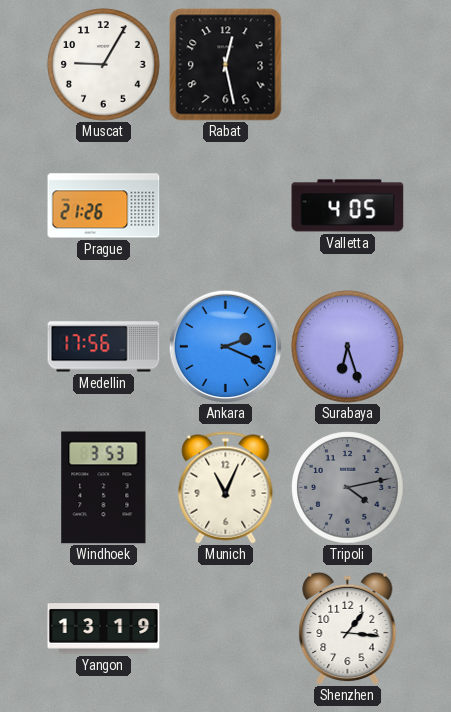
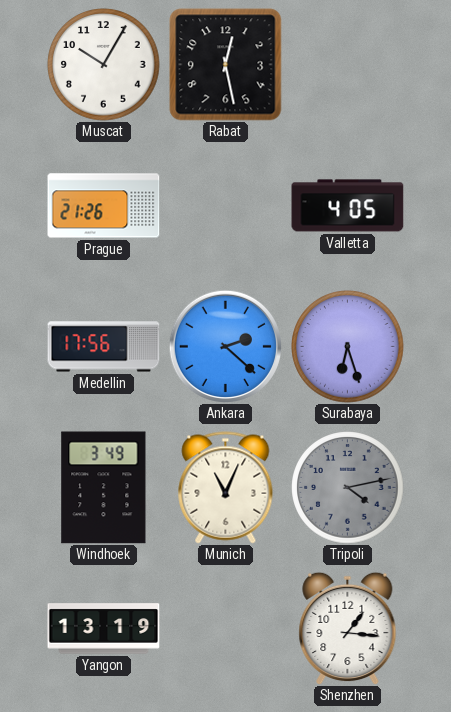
Muscat: 9:05 -> 10:05 (104, 65)
Ankara: 2:19 -> 2:22 (225, 346)
Windhoek: 3:53 -> 3:49 (104, 488)
